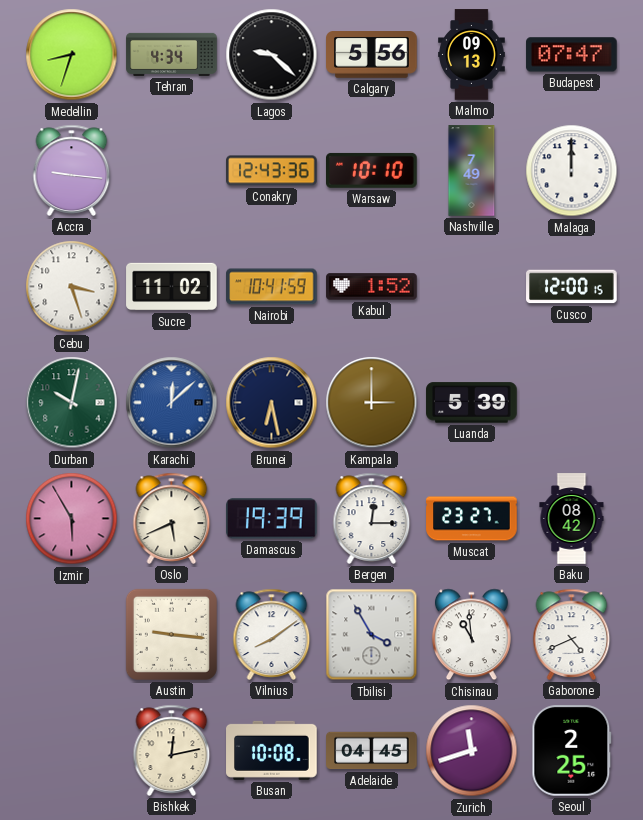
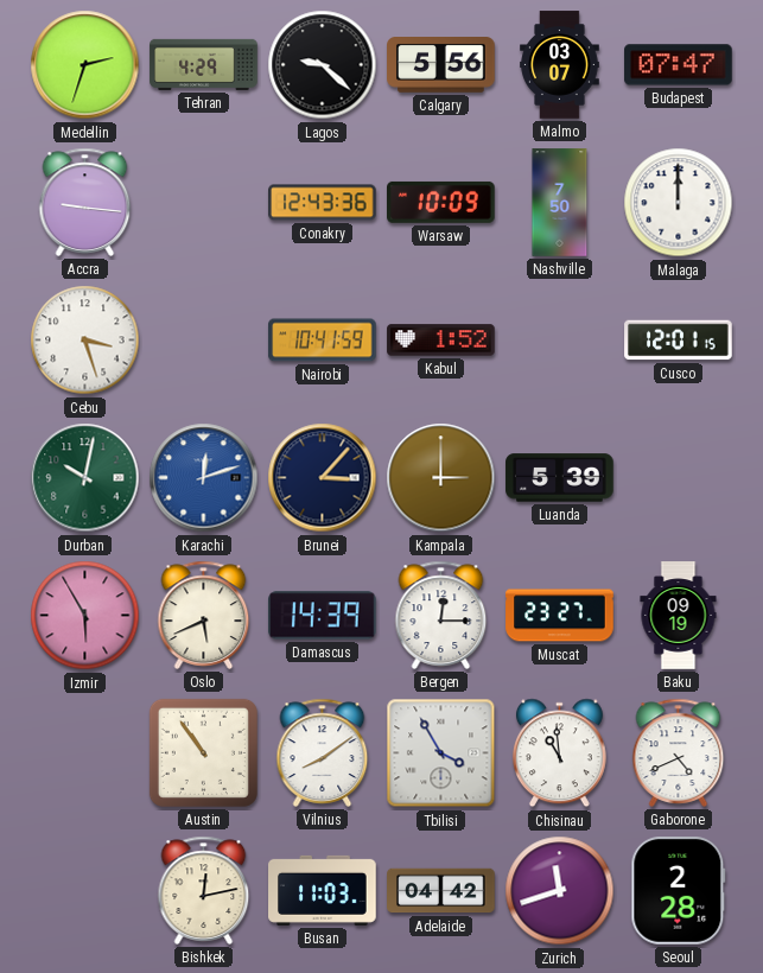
Medellin: 8:33 -> 2:33 (85, 65)
Tehran: 4:34 -> 4:29 (204, 64)
Malmo: 09:13 -> 03:07 (560, 65)
Warsaw: 10:10 -> 10:09 (441, 202)
Nashville: 7:49 -> 7:50 (560, 203)
Sucre: 11:02 -> none (172, 287)
Cusco: 12:00 -> 12:01 (679, 341)
Karachi: 12:08 -> 12:12 (204, 478)
Brunei: 6:28 -> 3:07 (323, 478)
Damascus: 19:39 -> 14:39 (323, 616)
Baku: 08:42 -> 09:19 (679, 616)
Austin: 9:16 -> 10:54 (203, 752)
Busan: 10:08 -> 11:03 (323, 890)
Adelaide: 04:45 -> 04:42 (441, 891)
Seoul: 2:25 -> 2:28 (679, 891)
